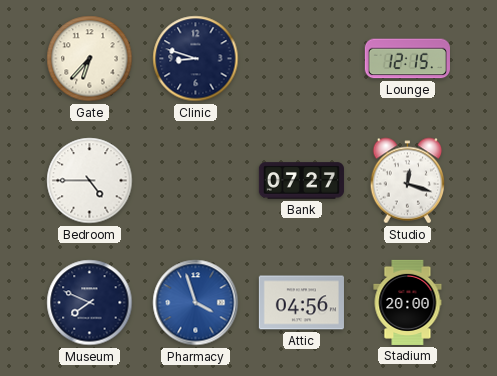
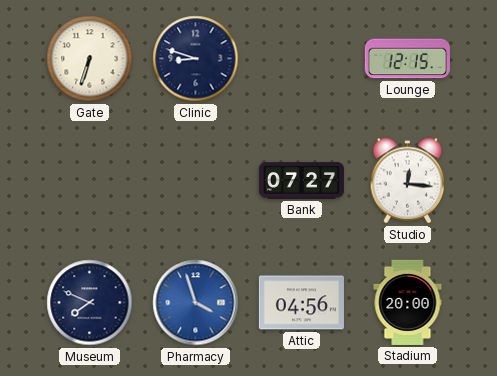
Gate: 6:37 -> 6:33 (90, 59)
Bedroom: 4:45 -> none (90, 181)
Studio: 12:18 -> 12:16 (408, 181)
